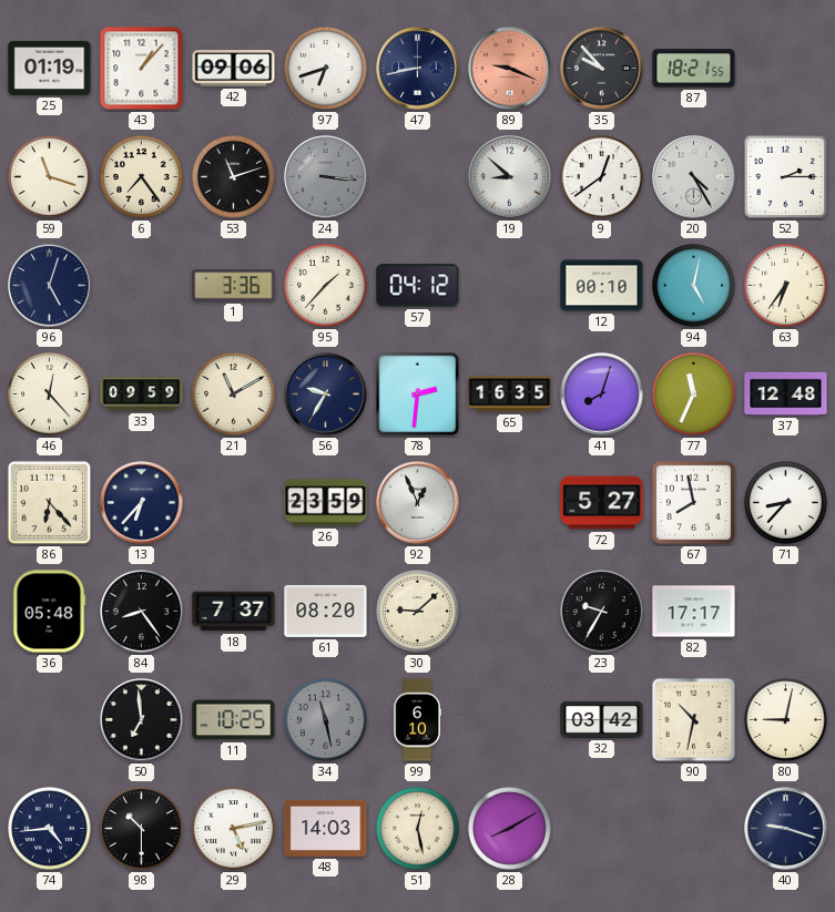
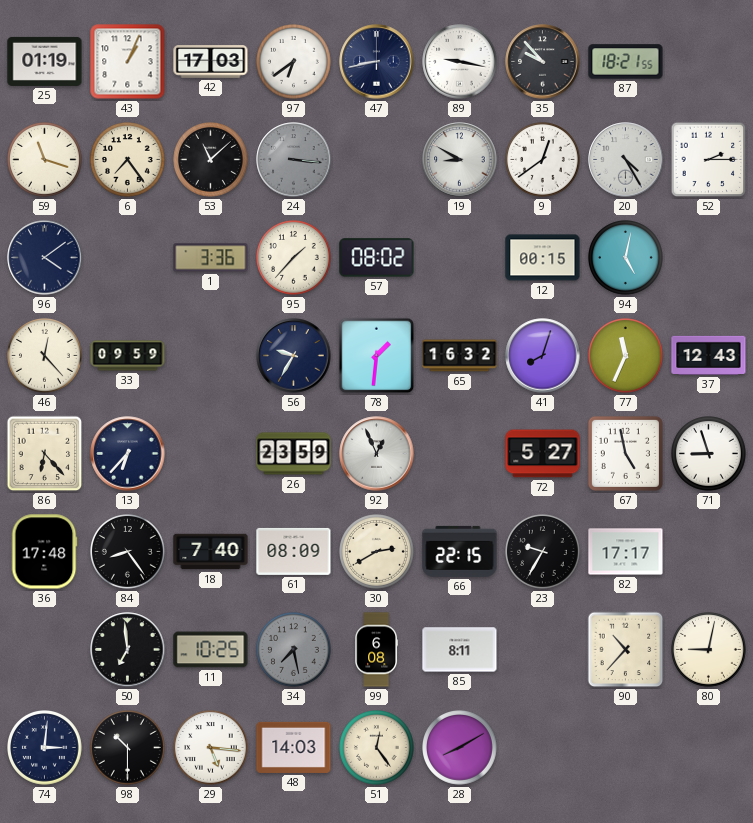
43: 1:07 -> 1:04 (128, 62)
42: 09:06 -> 17:03 (211, 62)
97: 6:42 -> 6:39 (294, 62)
89: 9:19 -> 9:17 (460, 62)
89 dial: salmon -> white (460, 62)
53: 11:12 -> 11:08 (211, 160)
19: 8:52 -> 8:50 (460, 160)
96: 5:03 -> 4:09 (45, 258)
57: 04:12 -> 08:02 (377, 258)
12: 00:10 -> 00:15 (543, 258)
63: 6:36 -> none (786, 286)
21: 11:10 -> none (234, 394)
78: 2:31 -> 1:31 (377, 356)
65: 16:35 -> 16:32 (460, 356)
37: 12:48 -> 12:43 (709, 355)
67: 7:58 -> 4:58 (625, 453)
71: 8:37 -> 8:57 (709, 454)
36: 05:48 -> 17:48 (44, 552)
18: 7:37 -> 7:40 (211, 552)
61: 08:20 -> 08:09 (294, 551)
30: 9:08 -> 2:40 (377, 552)
66: none -> 22:15 (460, 551)
34: 11:28 -> 7:28 (294, 650)
99: 6:10 -> 6:08 (377, 650)
85: none -> 8:11 (460, 650)
32: 03:42 -> none (602, 719)
90: 10:32 -> 10:37 (626, 650)
74: 4:44 -> 3:01 (45, 748)
29: 5:13 -> 5:16 (211, 748)
51: 12:28 -> 12:24 (377, 748)
40: 9:18 -> none (786, 829)
